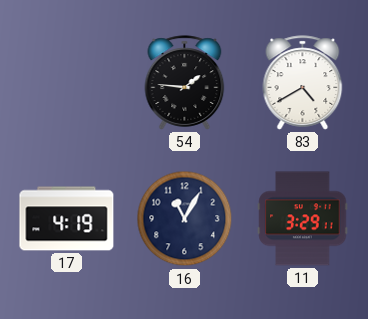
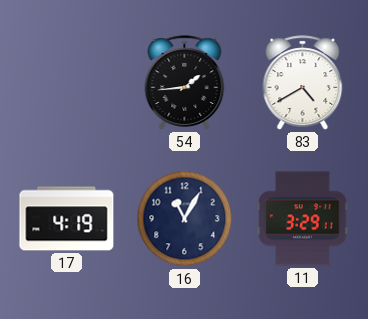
54: 1:46 -> 1:44 (185, 83)
